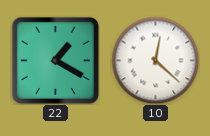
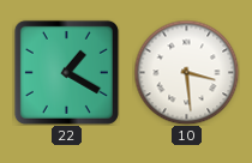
10: 12:22 -> 3:29 (186, 72)
